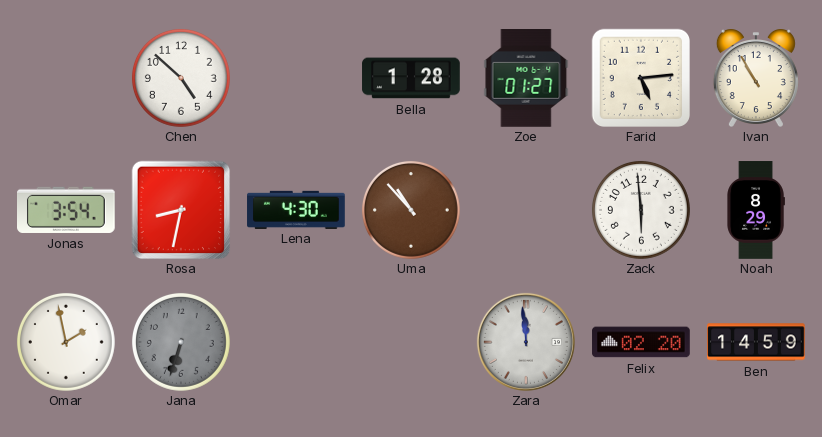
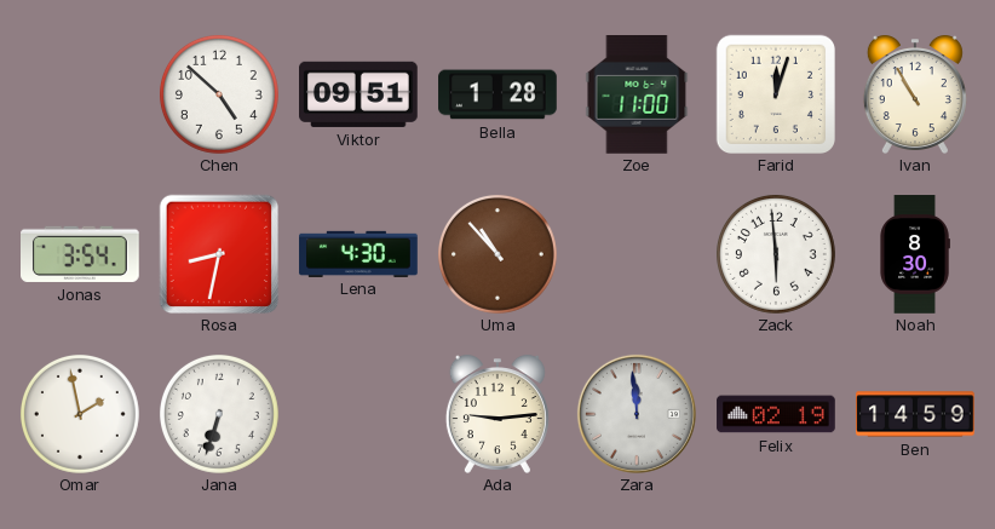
Viktor: none -> 09:51 (360, 94)
Zoe: 01:27 -> 11:00 (637, 96)
Farid: 5:14 -> 12:03 (775, 93)
Noah: 8:29 -> 8:30 (915, 254)
Jana dial: grey -> white (219, 414)
Ada: none -> 9:14 (497, 414)
Felix: 02:20 -> 02:19 (776, 414)
